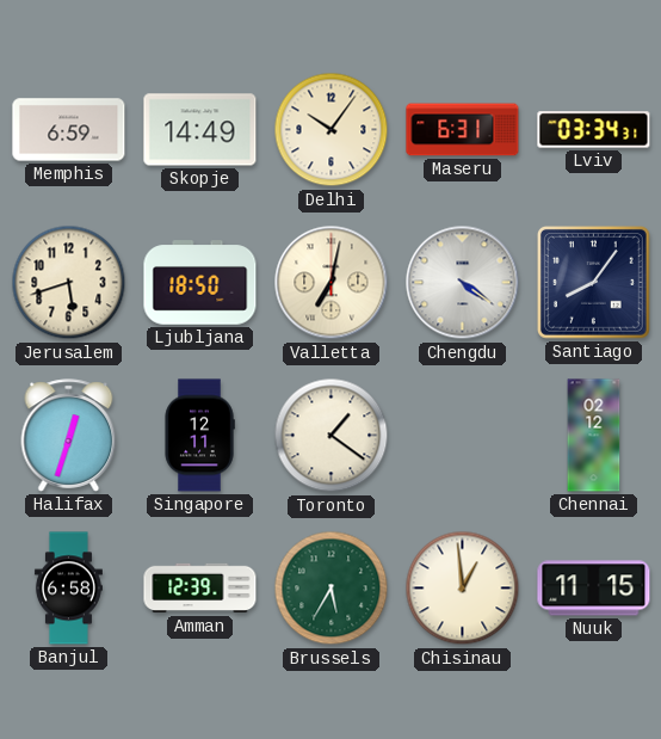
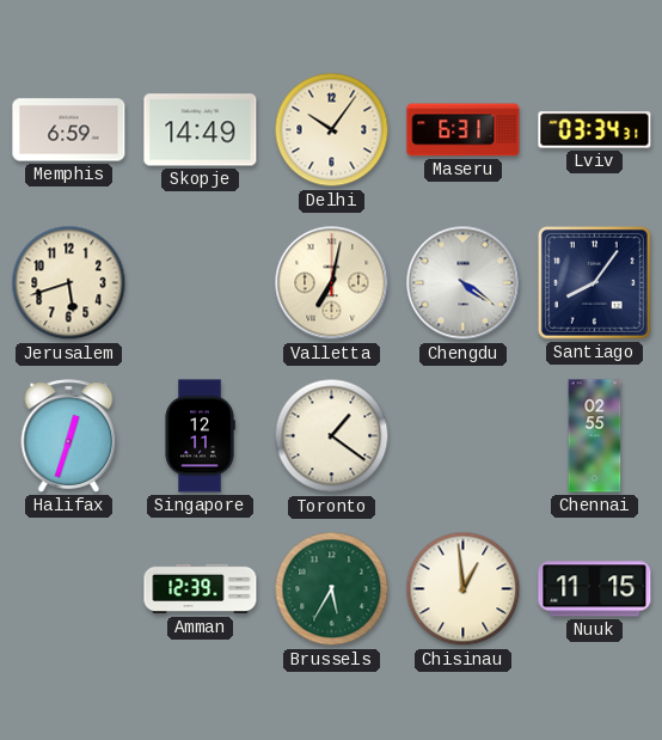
Ljubljana: 18:50 -> none (200, 283)
Chennai: 02:12 -> 02:55 (595, 436)
Banjul: 6:58 -> none (68, 589)
